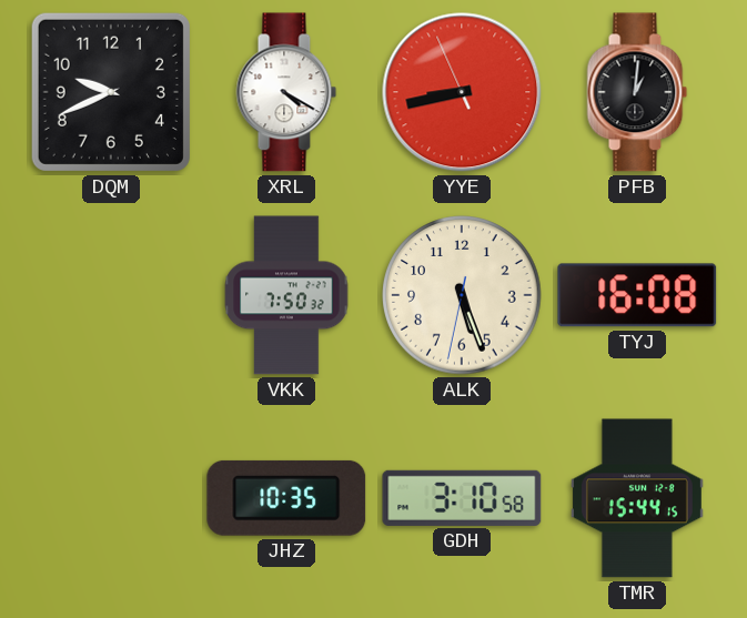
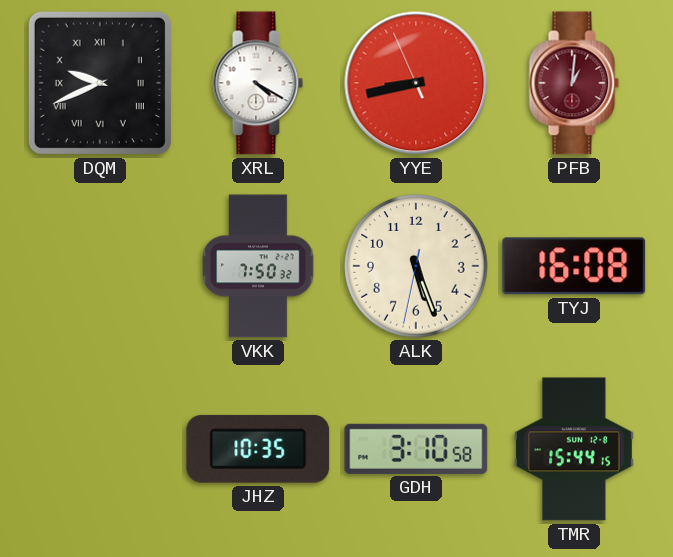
DQM numerals: Arabic -> Roman (100, 83)
PFB dial: black -> burgundy (574, 83)
